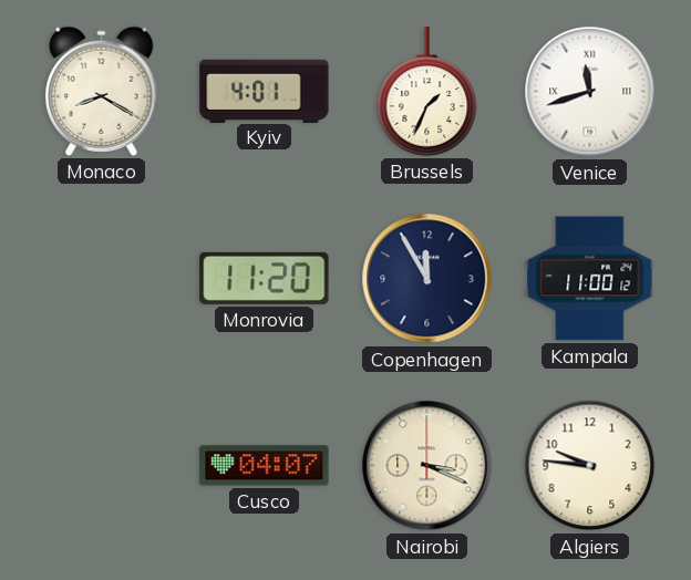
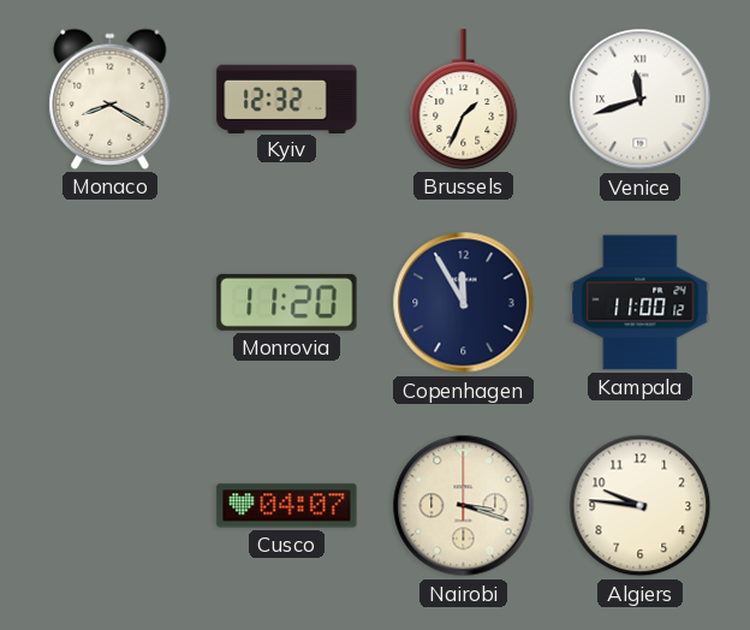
Kyiv: 4:01 -> 12:32 (287, 99)
Nairobi: 3:19 -> 3:18 (464, 506)
